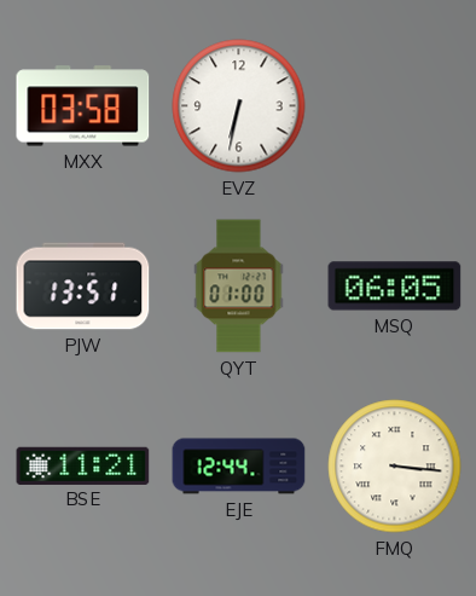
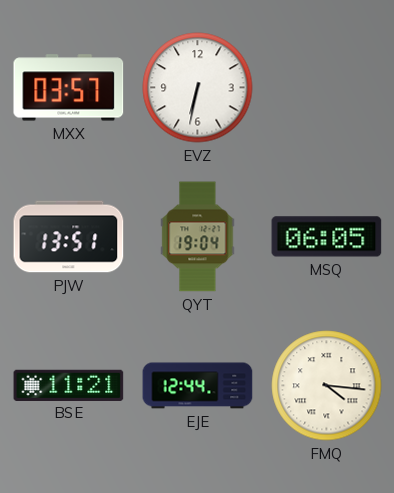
MXX: 03:58 -> 03:57 (69, 88)
QYT: 01:00 -> 19:04 (198, 237)
FMQ: 3:16 -> 4:16 (327, 386)
